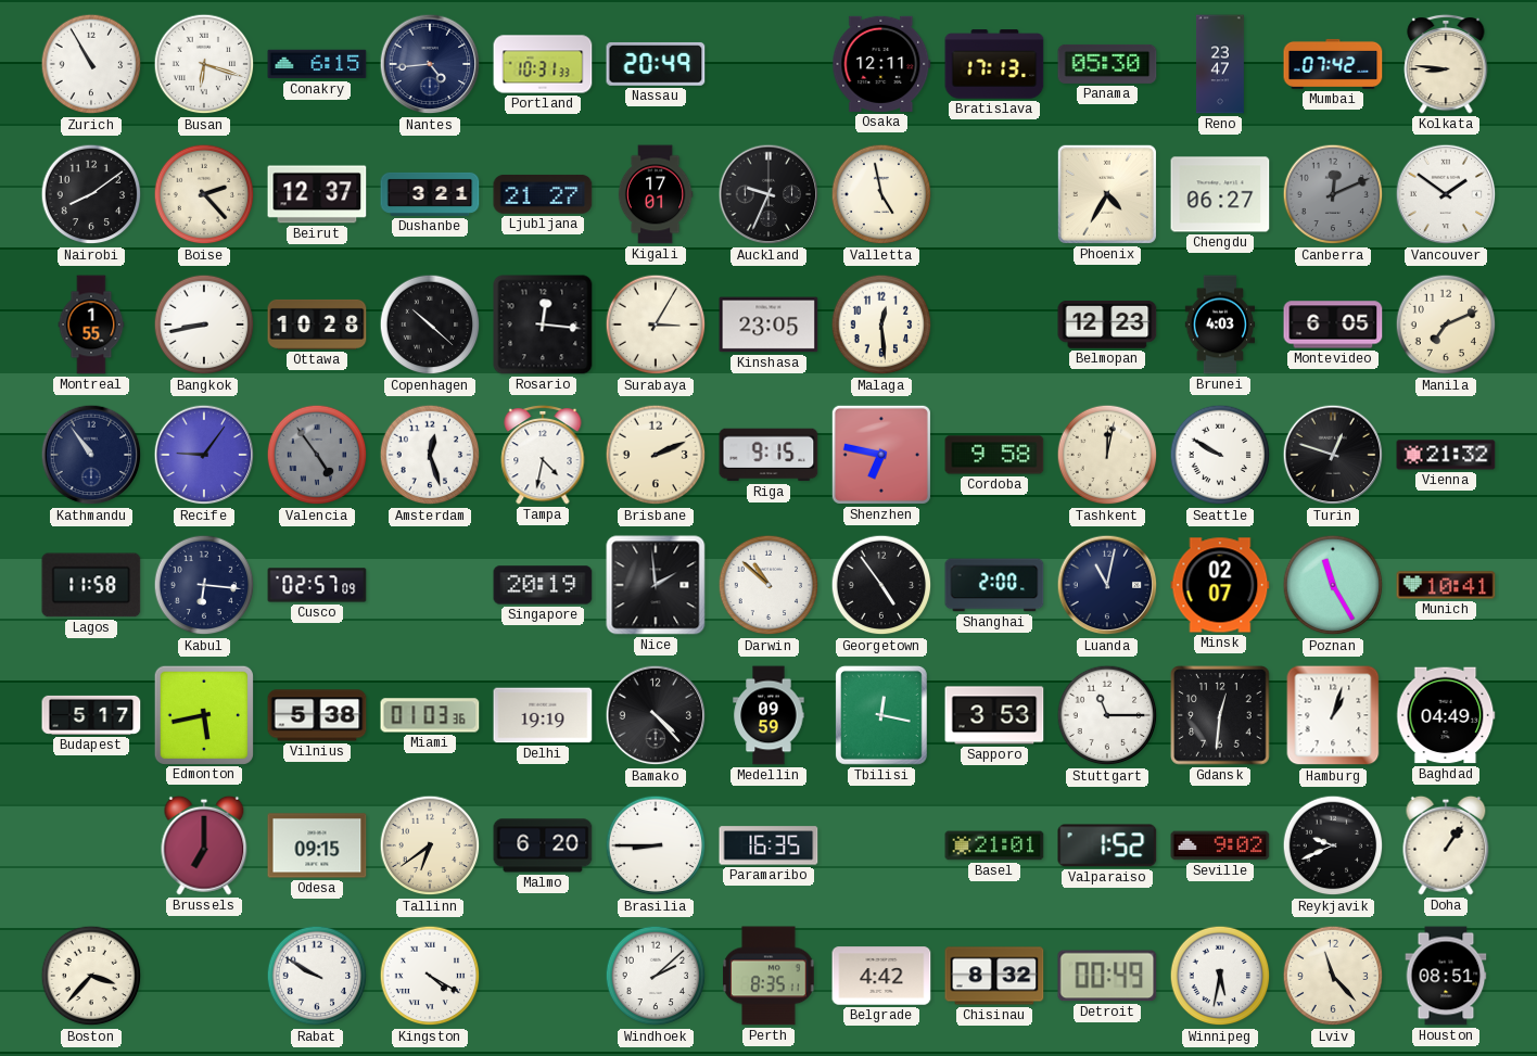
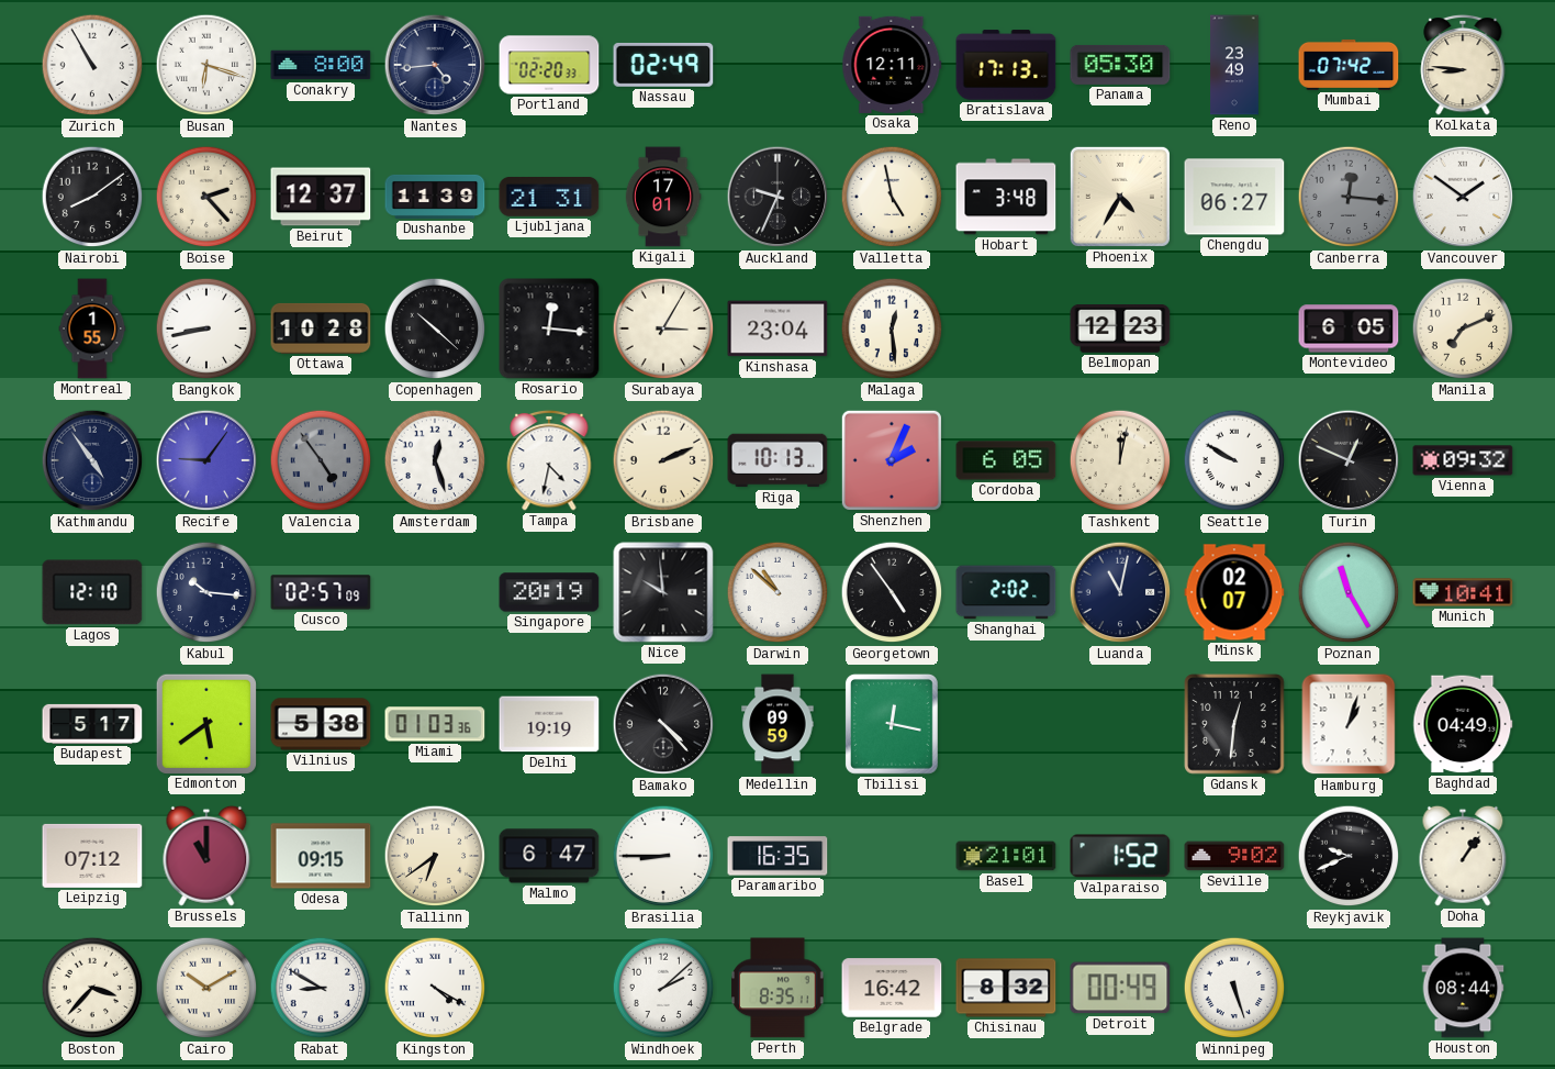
Conakry: 6:15 -> 8:00 (321, 65)
Portland: 10:31 -> 02:20 (549, 65)
Nassau: 20:49 -> 02:49 (663, 65)
Reno: 23:47 -> 23:49 (1234, 65)
Dushanbe: 3:21 -> 11:39 (435, 197)
Ljubljana: 21:27 -> 21:31 (549, 197)
Hobart: none -> 3:48 (1006, 197)
Canberra: 12:11 -> 12:16 (1349, 197)
Kinshasa: 23:05 -> 23:04 (777, 329)
Brunei: 4:03 -> none (1220, 325)
Kathmandu: 10:54 -> 4:54 (92, 460)
Riga: 9:15 -> 10:13 (777, 460)
Shenzhen: 6:47 -> 2:04 (892, 460)
Cordoba: 9:58 -> 6:05 (1006, 460)
Turin: 12:48 -> 12:49 (1349, 460)
Vienna: 21:32 -> 09:32 (1463, 460)
Lagos: 11:58 -> 12:10 (92, 592)
Kabul: 6:16 -> 10:16 (206, 592)
Nice: 1:59 -> 9:59 (663, 592)
Shanghai: 2:00 -> 2:02 (1006, 592)
Edmonton: 5:43 -> 5:39 (205, 723)
Sapporo: 3:53 -> none (994, 715)
Stuttgart: 11:15 -> none (1107, 715)
Leipzig: none -> 07:12 (92, 856)
Brussels: 7:00 -> 11:00 (206, 856)
Malmo: 6:20 -> 6:47 (549, 856)
Cairo: none -> 10:10 (206, 988)
Rabat: 9:50 -> 8:50 (321, 988)
Belgrade: 4:42 -> 16:42 (892, 988)
Winnipeg: 5:32 -> 5:27 (1234, 988)
Lviv: 11:23 -> none (1333, 976)
Houston: 08:51 -> 08:44 (1463, 988)
